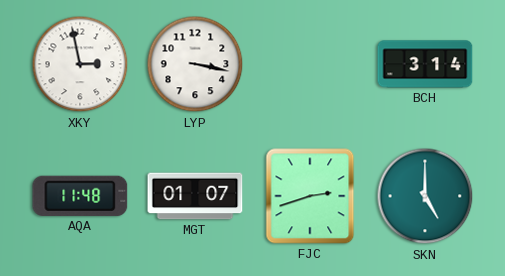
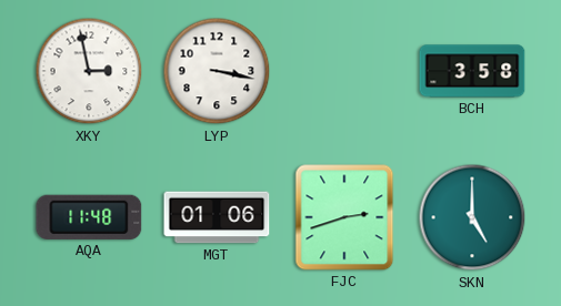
BCH: 3:14 -> 3:58 (472, 71)
MGT: 01:07 -> 01:06 (217, 217)
